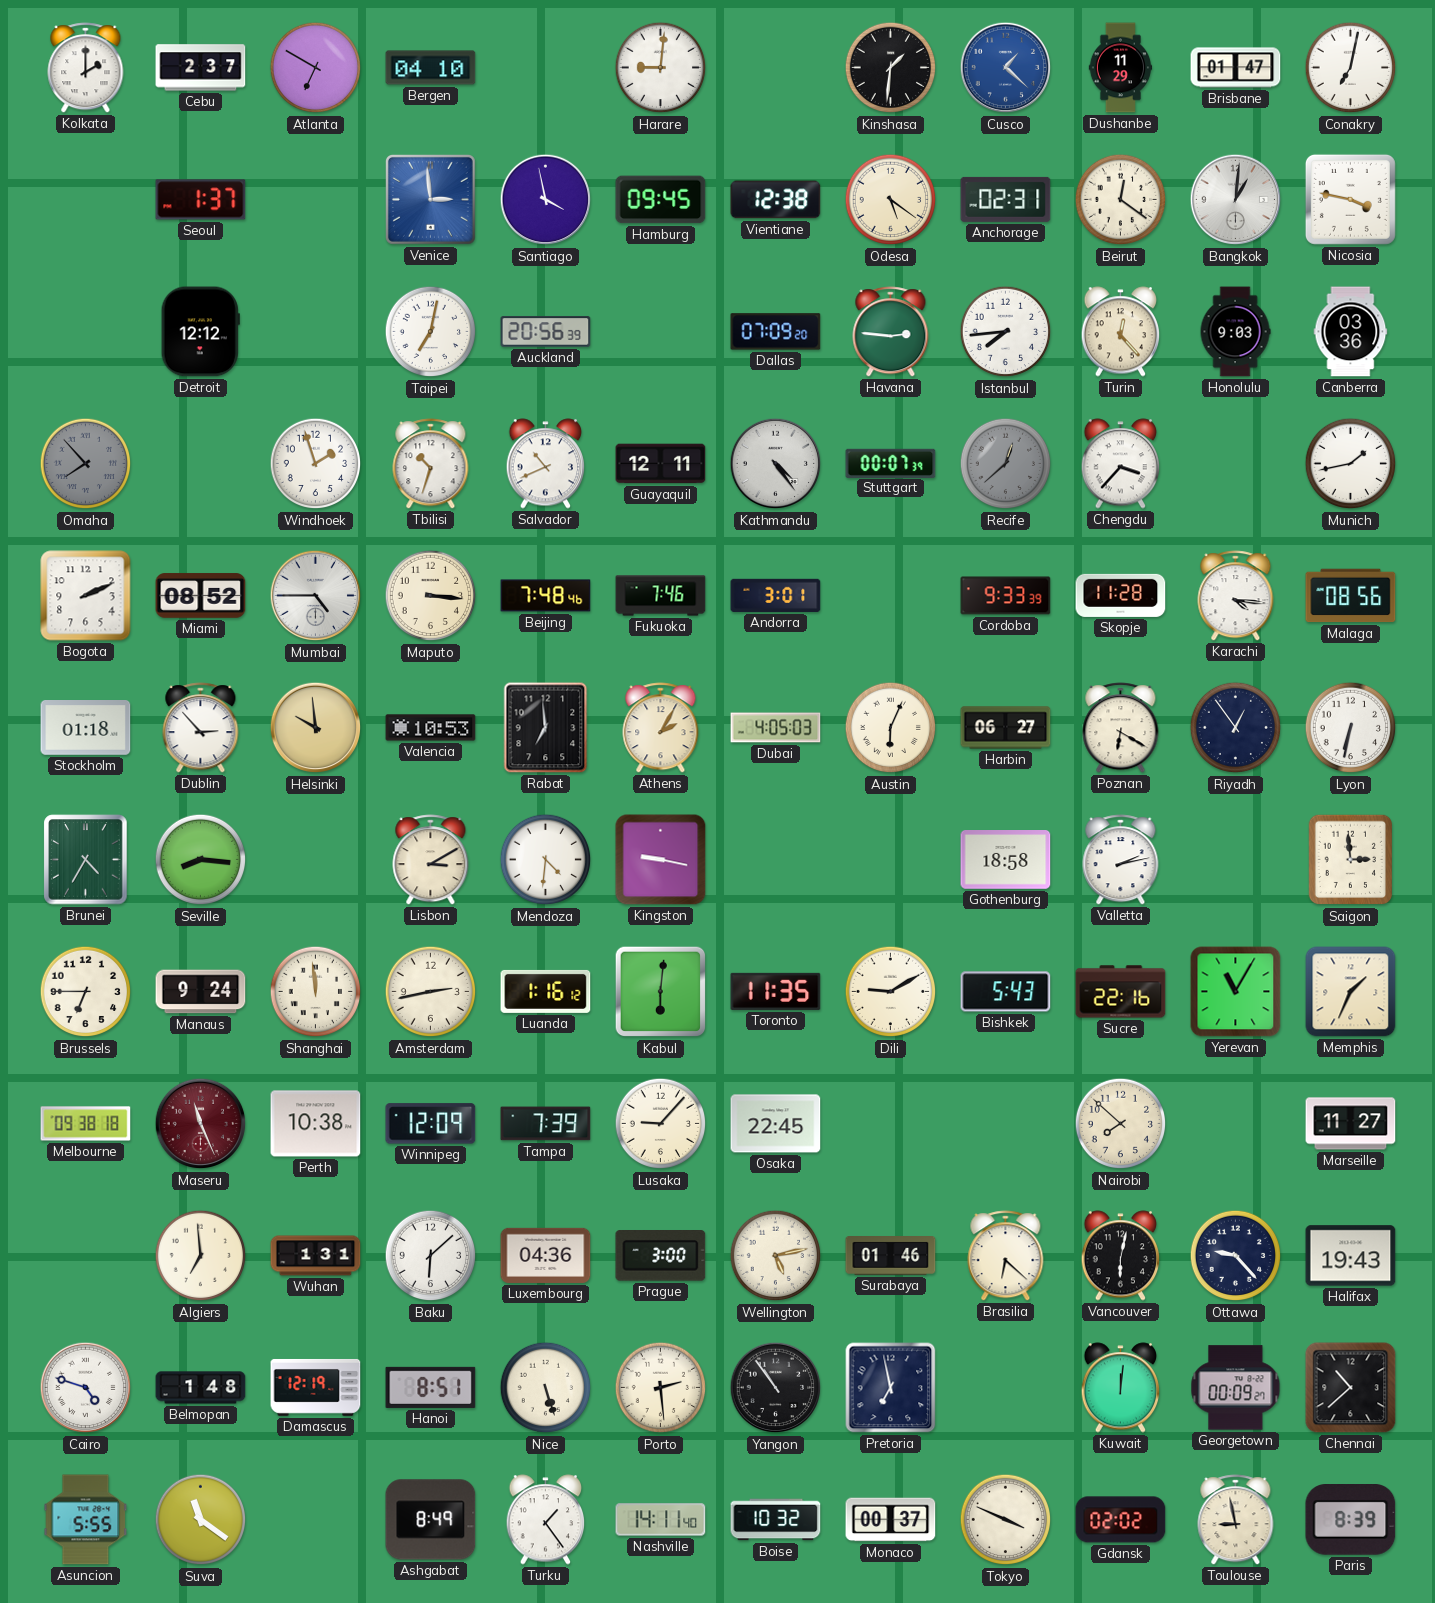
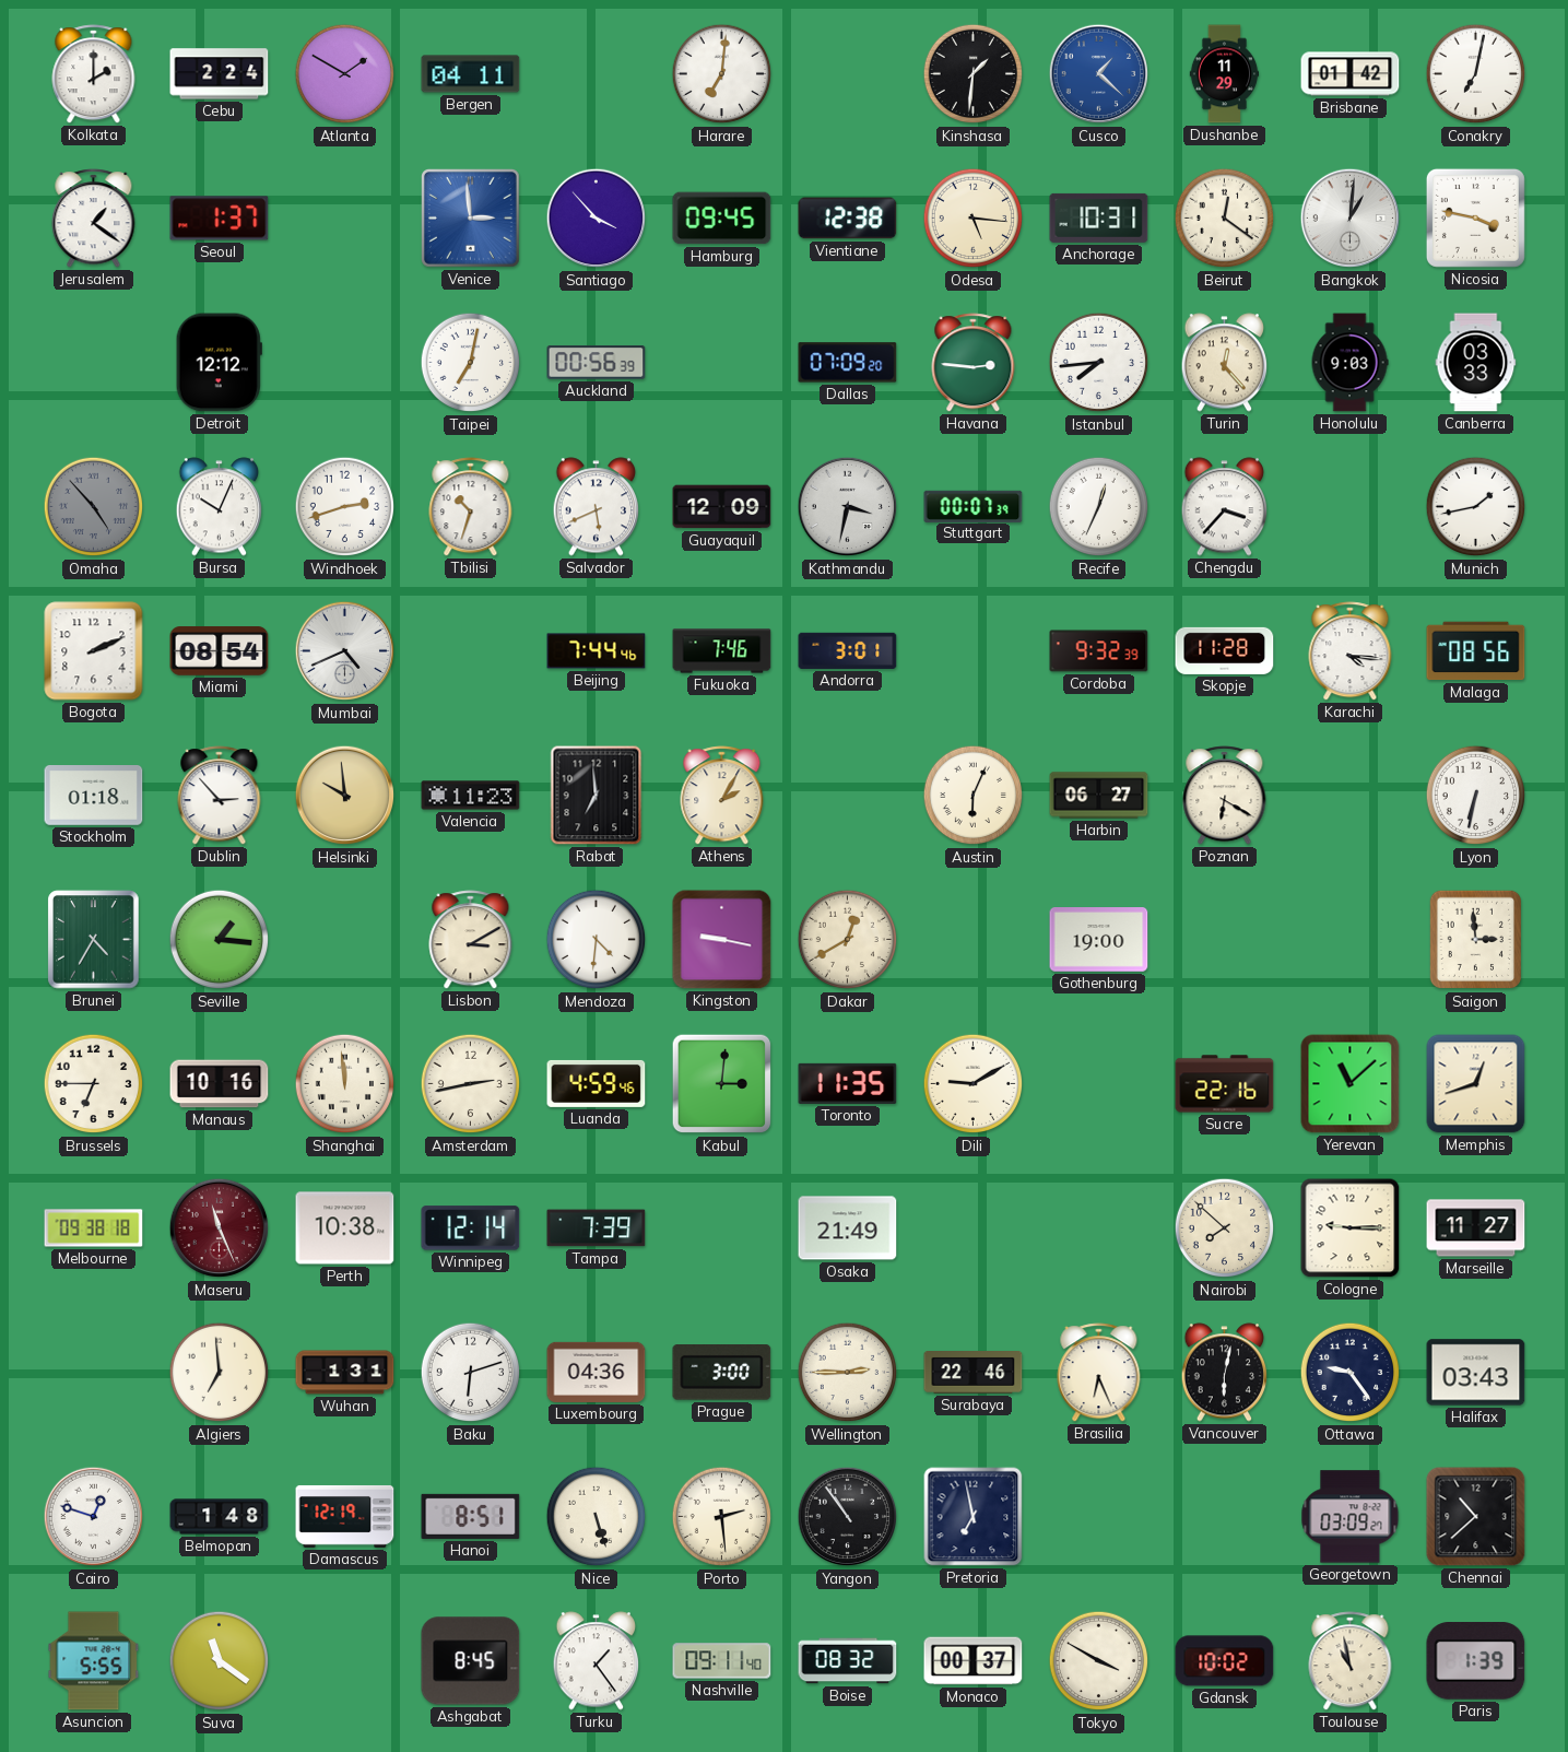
Cebu: 2:37 -> 2:24 (220, 74)
Atlanta: 6:50 -> 1:50 (345, 74)
Bergen: 04:10 -> 04:11 (471, 74)
Harare: 9:01 -> 7:01 (722, 74)
Brisbane: 01:47 -> 01:42 (1351, 74)
Jerusalem: none -> 1:21 (94, 219)
Santiago: 3:58 -> 3:53 (597, 219)
Odesa: 5:21 -> 5:16 (974, 219)
Anchorage: 02:31 -> 10:31 (1099, 217)
Auckland: 20:56 -> 00:56 (597, 363)
Canberra: 03:36 -> 03:33 (1476, 363)
Omaha: 7:53 -> 4:53 (94, 507)
Bursa: none -> 10:04 (220, 507)
Windhoek: 1:57 -> 2:42 (345, 507)
Salvador: 10:41 -> 5:41 (597, 507)
Guayaquil: 12:11 -> 12:09 (722, 507)
Kathmandu: 4:24 -> 3:32 (848, 507)
Recife: 12:38 -> 12:34 (1099, 507)
Recife dial: grey -> white (1099, 507)
Miami: 08:52 -> 08:54 (220, 651)
Mumbai: 4:45 -> 4:41 (345, 651)
Maputo: 3:16 -> none (431, 596)
Beijing: 7:48 -> 7:44 (597, 651)
Cordoba: 9:33 -> 9:32 (1099, 651)
Valencia: 10:53 -> 11:23 (471, 796)
Dubai: 4:05 -> none (776, 728)
Riyadh: 12:54 -> none (1236, 728)
Seville: 8:16 -> 1:16 (220, 940)
Dakar: none -> 12:40 (848, 940)
Gothenburg: 18:58 -> 19:00 (1099, 940)
Valletta: 2:13 -> none (1121, 860)
Manaus: 9:24 -> 10:16 (220, 1084)
Luanda: 1:16 -> 4:59 (597, 1083)
Kabul: 6:01 -> 3:01 (722, 1084)
Bishkek: 5:43 -> none (1006, 992)
Yerevan: 11:05 -> 11:08 (1351, 1084)
Memphis: 1:34 -> 12:42 (1476, 1084)
Winnipeg: 12:09 -> 12:14 (471, 1228)
Lusaka: 9:07 -> none (661, 1124)
Osaka: 22:45 -> 21:49 (848, 1228)
Cologne: none -> 9:15 (1351, 1228)
Baku: 6:08 -> 6:12 (471, 1373)
Wellington: 5:13 -> 2:45 (848, 1373)
Surabaya: 01:46 -> 22:46 (974, 1373)
Brasilia: 6:22 -> 6:26 (1099, 1373)
Ottawa: 9:23 -> 9:24 (1351, 1373)
Halifax: 19:43 -> 03:43 (1476, 1373)
Cairo: 4:48 -> 12:48 (94, 1517)
Kuwait: 12:01 -> none (1121, 1388)
Georgetown: 00:09 -> 03:09 (1351, 1517)
Ashgabat: 8:49 -> 8:45 (471, 1661)
Nashville: 14:11 -> 09:11 (722, 1661)
Boise: 10:32 -> 08:32 (848, 1661)
Tokyo: 3:49 -> 3:50 (1099, 1661)
Gdansk: 02:02 -> 10:02 (1225, 1661)
Toulouse: 8:58 -> 10:58 (1351, 1661)
Paris: 8:39 -> 1:39 (1476, 1661)
